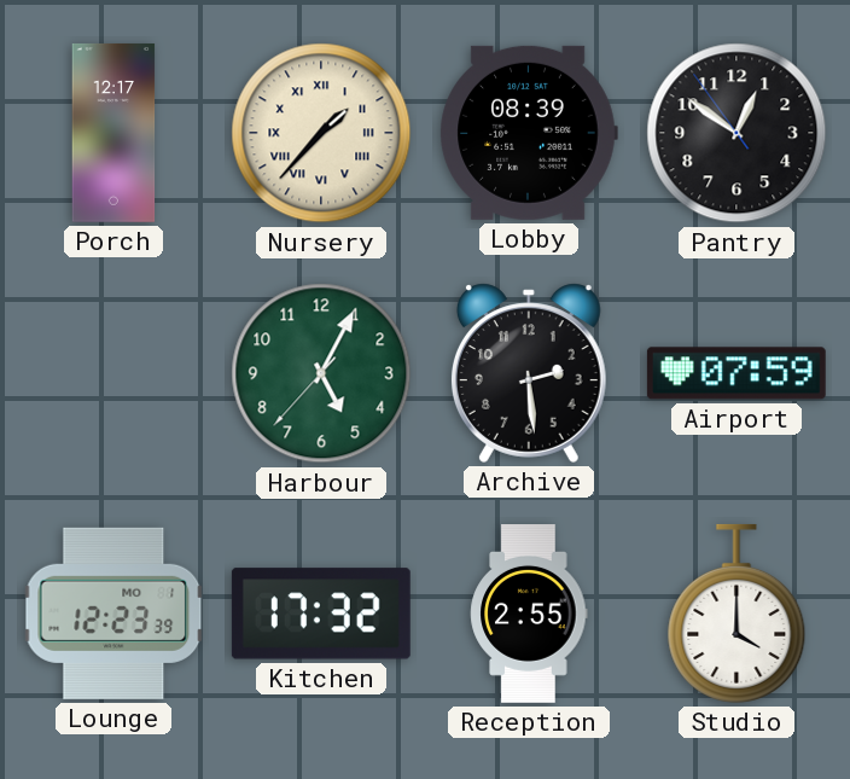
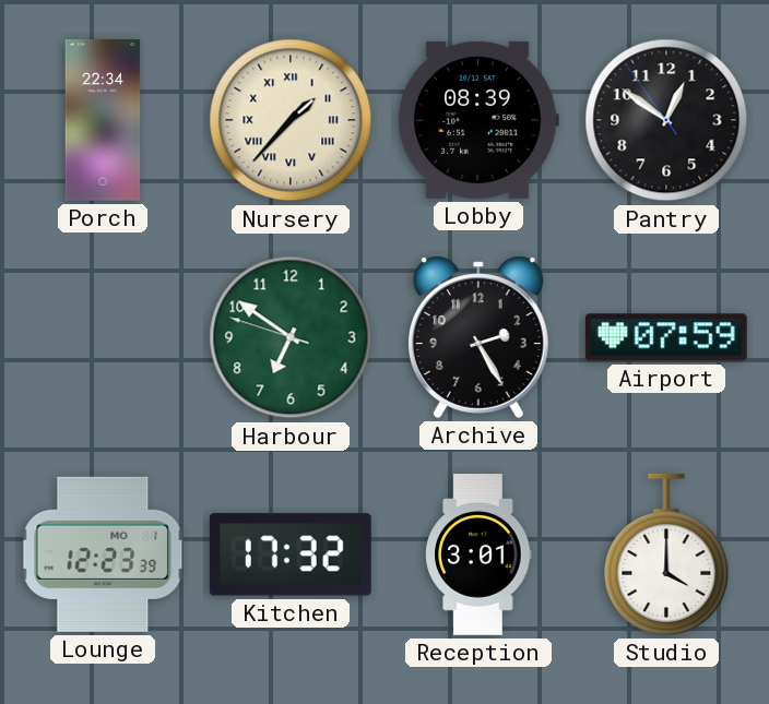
Porch: 12:17 -> 22:34 (103, 120)
Harbour: 5:04 -> 6:50 (291, 337)
Archive: 2:29 -> 2:25 (478, 337)
Reception: 2:55 -> 3:01 (478, 556)
